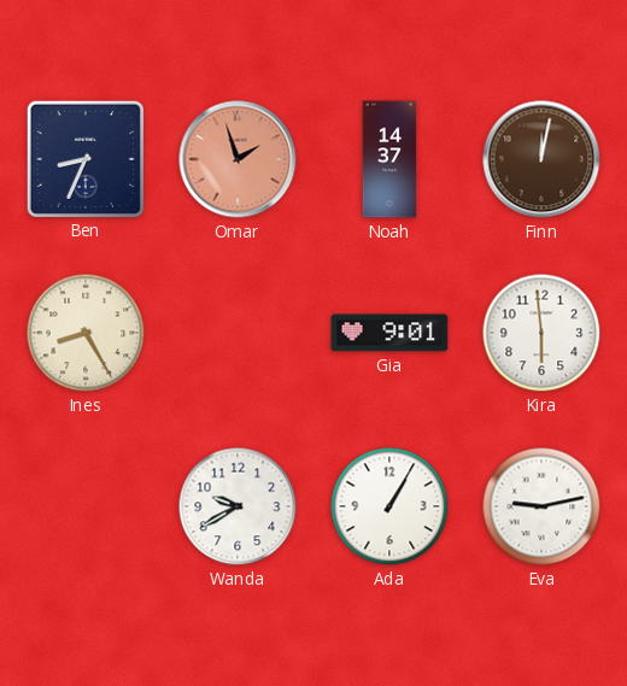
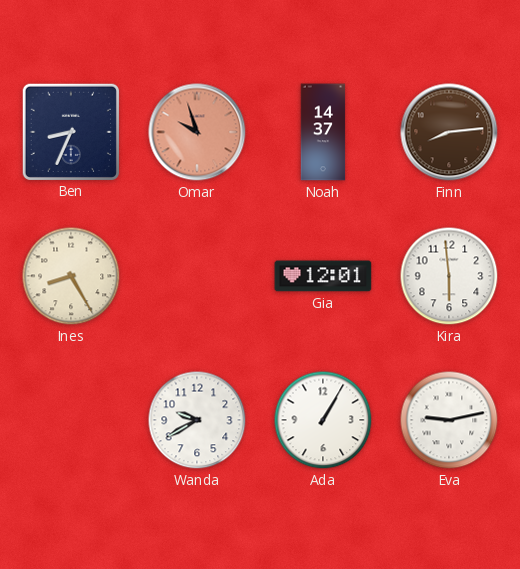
Omar: 1:57 -> 9:57 (197, 132)
Finn: 12:02 -> 8:14 (449, 132)
Gia: 9:01 -> 12:01 (323, 276)
